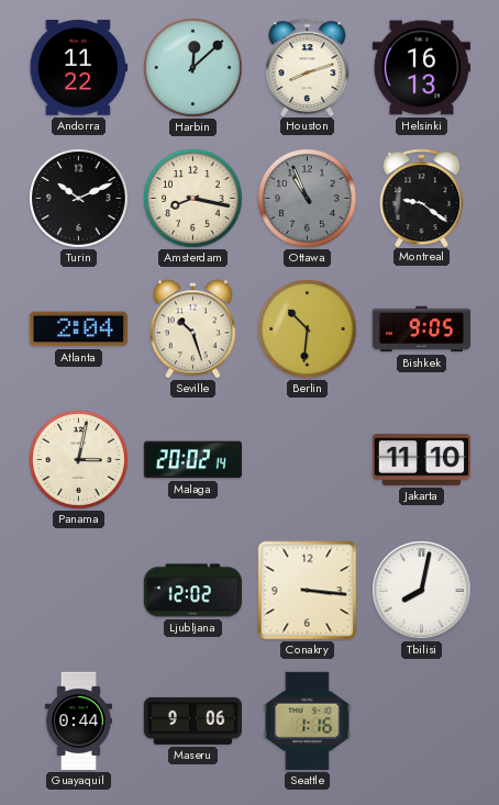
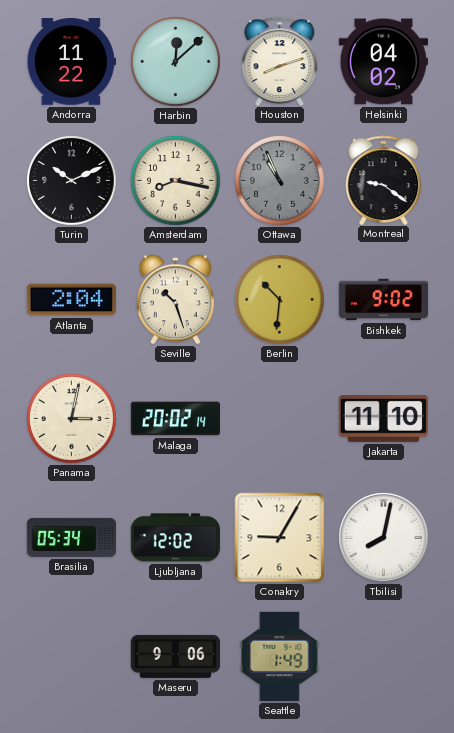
Helsinki: 16:13 -> 04:02 (383, 62)
Bishkek: 9:05 -> 9:02 (384, 300)
Brasilia: none -> 05:34 (72, 537)
Conakry: 3:16 -> 9:05 (280, 538)
Guayaquil: 0:44 -> none (78, 722)
Seattle: 1:16 -> 1:49 (280, 656)
